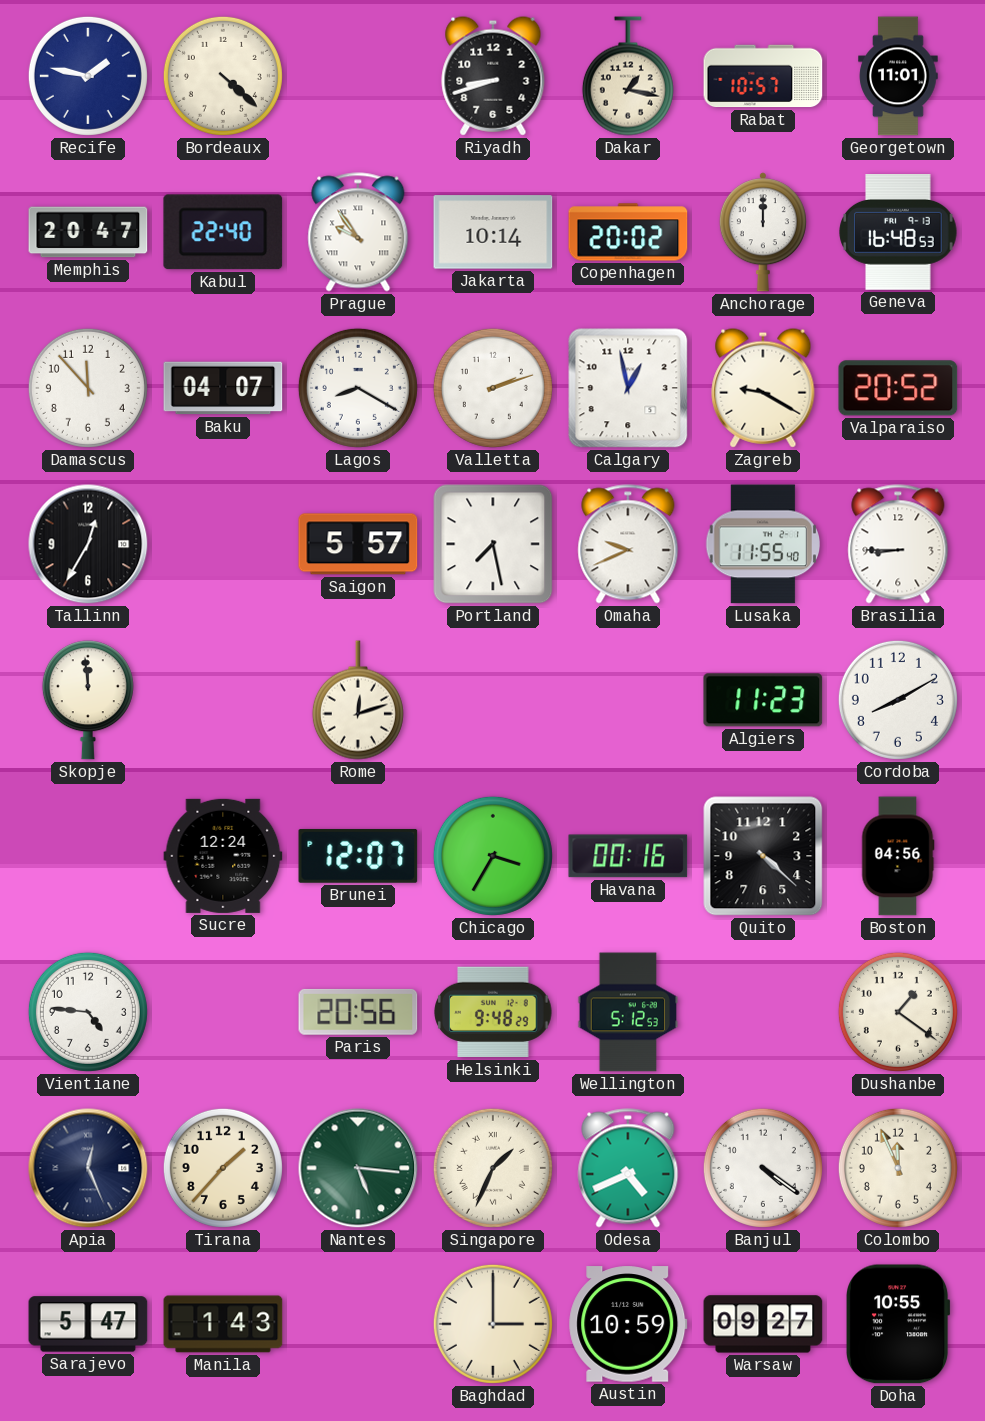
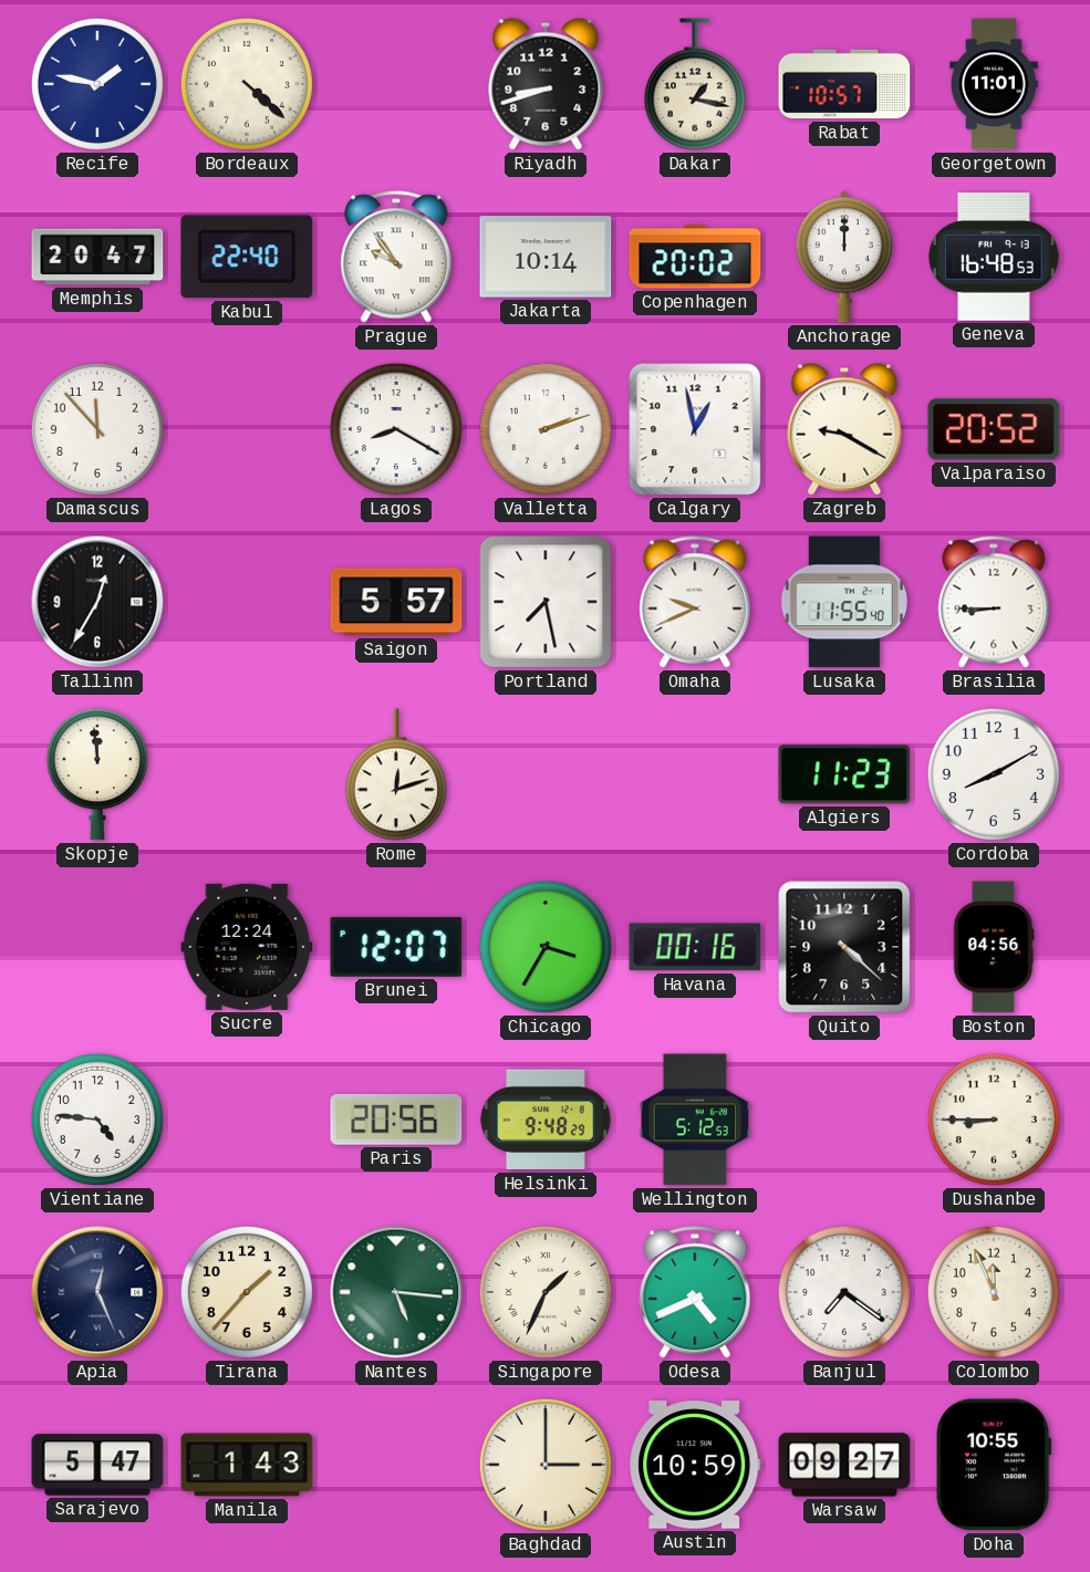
Baku: 04:07 -> none (223, 388)
Dushanbe: 1:21 -> 8:45 (994, 1120)
Banjul: 4:21 -> 7:21 (844, 1292)
